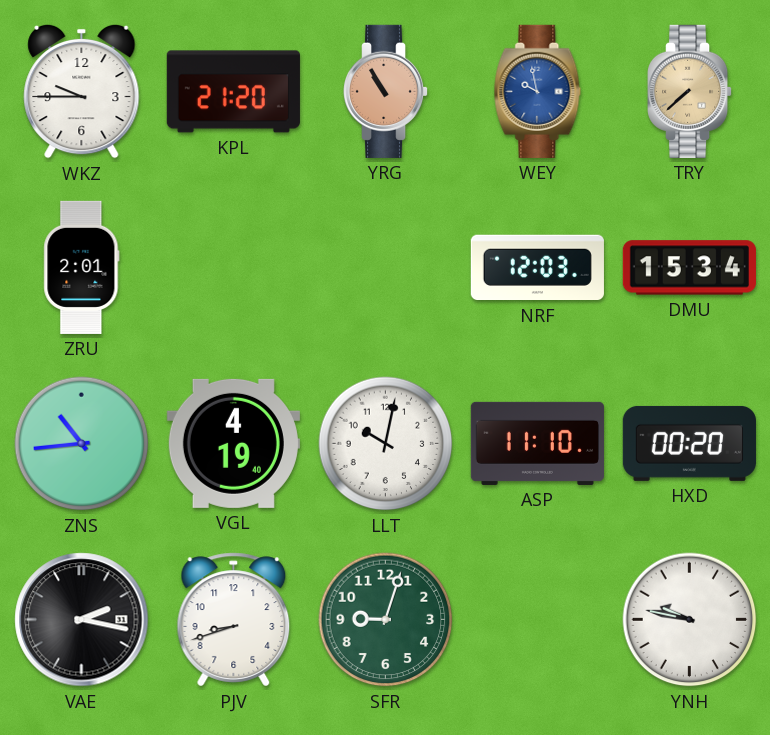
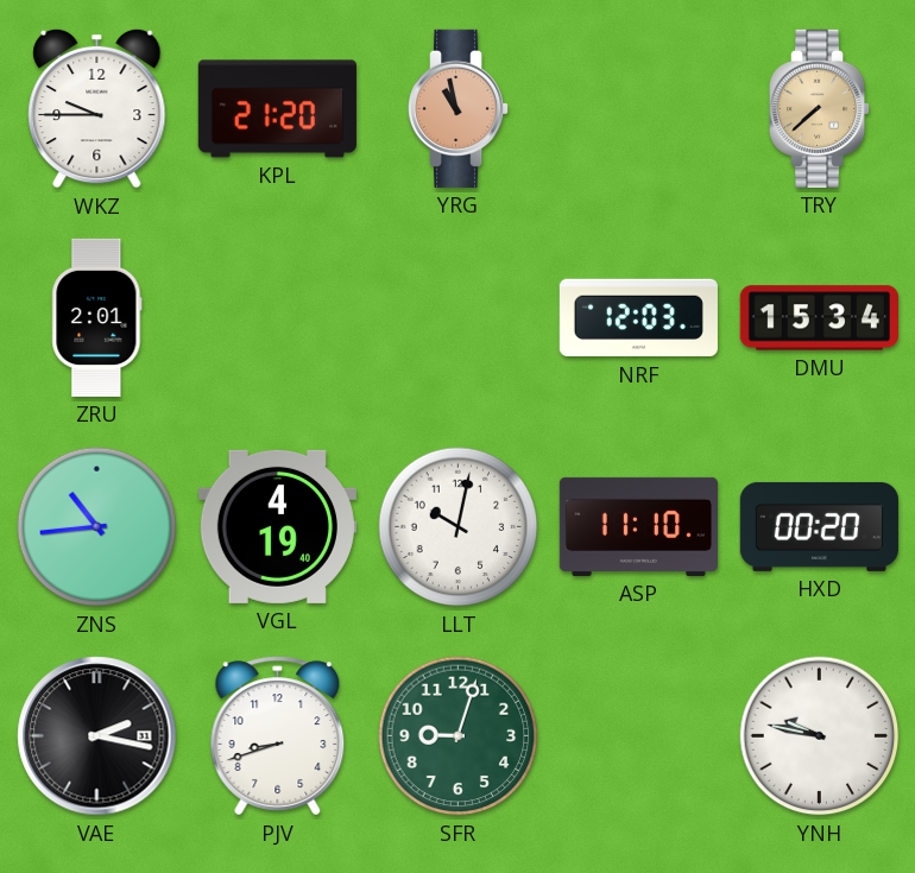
YRG: 10:55 -> 10:58 (460, 108)
WEY: 9:58 -> none (538, 91)
